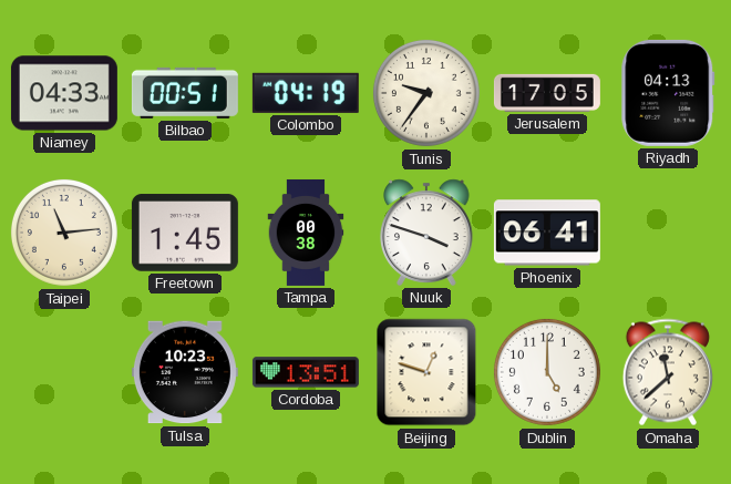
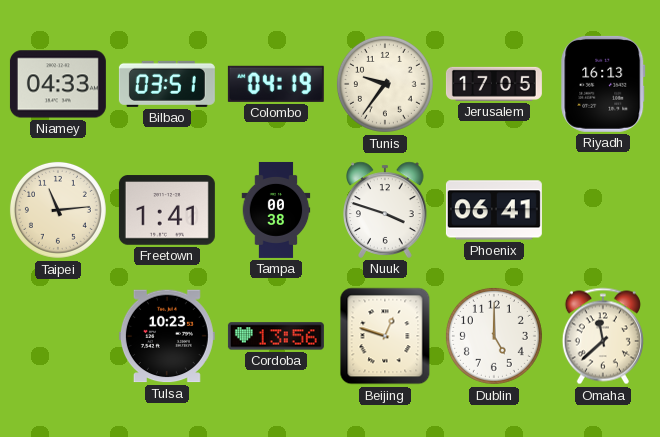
Bilbao: 00:51 -> 03:51 (167, 84)
Riyadh: 04:13 -> 16:13 (603, 84)
Freetown: 1:45 -> 1:41 (167, 210)
Cordoba: 13:51 -> 13:56 (276, 336)
